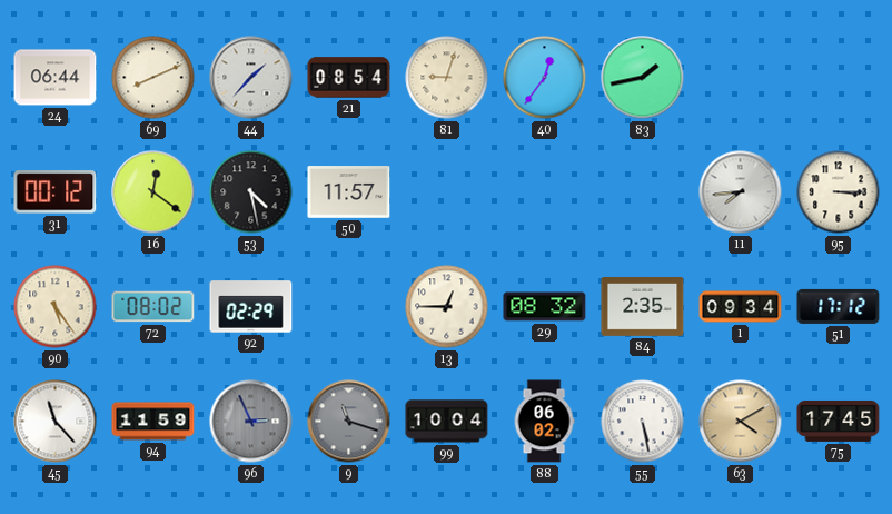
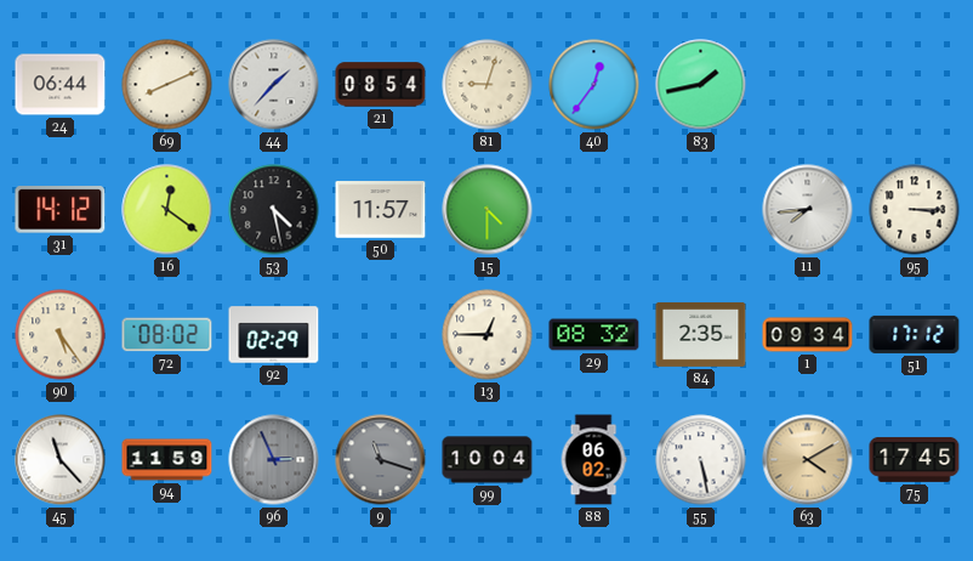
31: 00:12 -> 14:12 (61, 210)
15: none -> 4:30 (488, 210)
